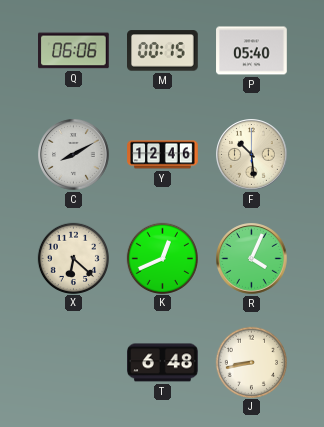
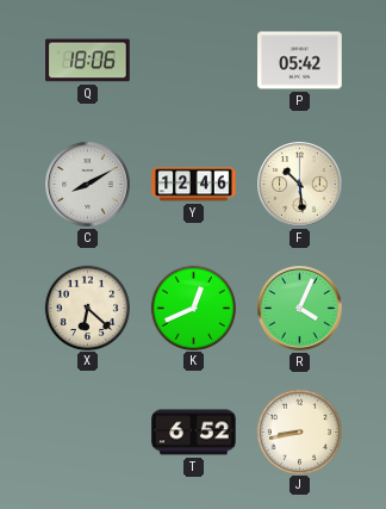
Q: 06:06 -> 18:06 (88, 61)
M: 00:15 -> none (163, 51)
P: 05:40 -> 05:42 (300, 61)
T: 6:48 -> 6:52 (194, 433)
